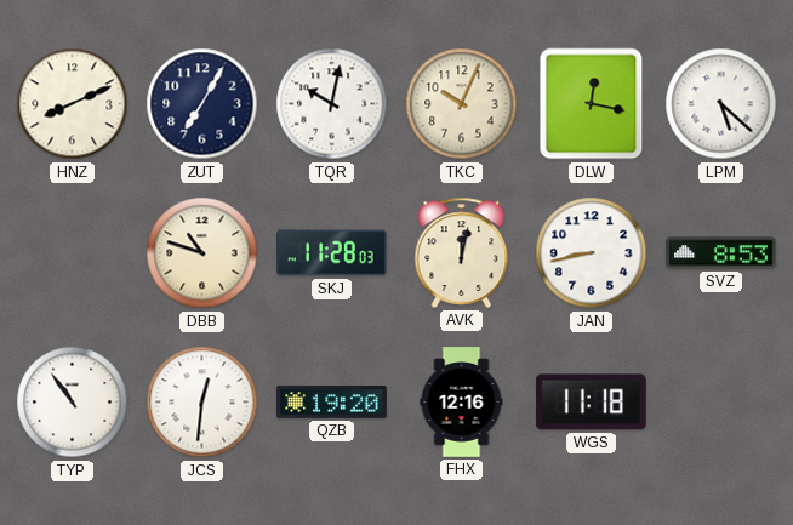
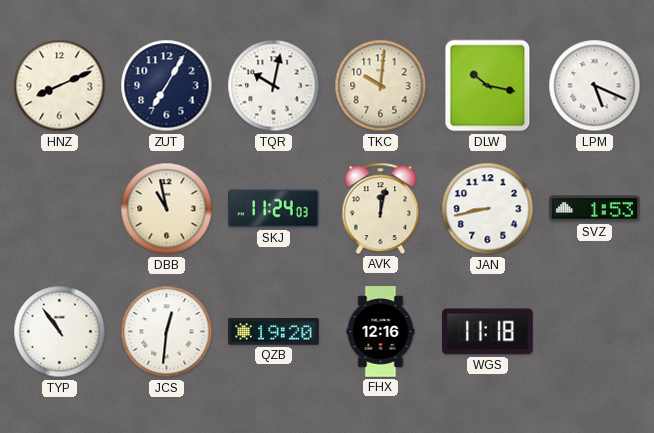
TKC: 10:04 -> 10:01 (381, 86)
DLW: 12:17 -> 10:17 (488, 86)
LPM: 5:22 -> 5:19 (595, 86)
DBB: 10:48 -> 10:58 (167, 209)
SKJ: 11:28 -> 11:24 (274, 209)
SVZ: 8:53 -> 1:53 (595, 209)
